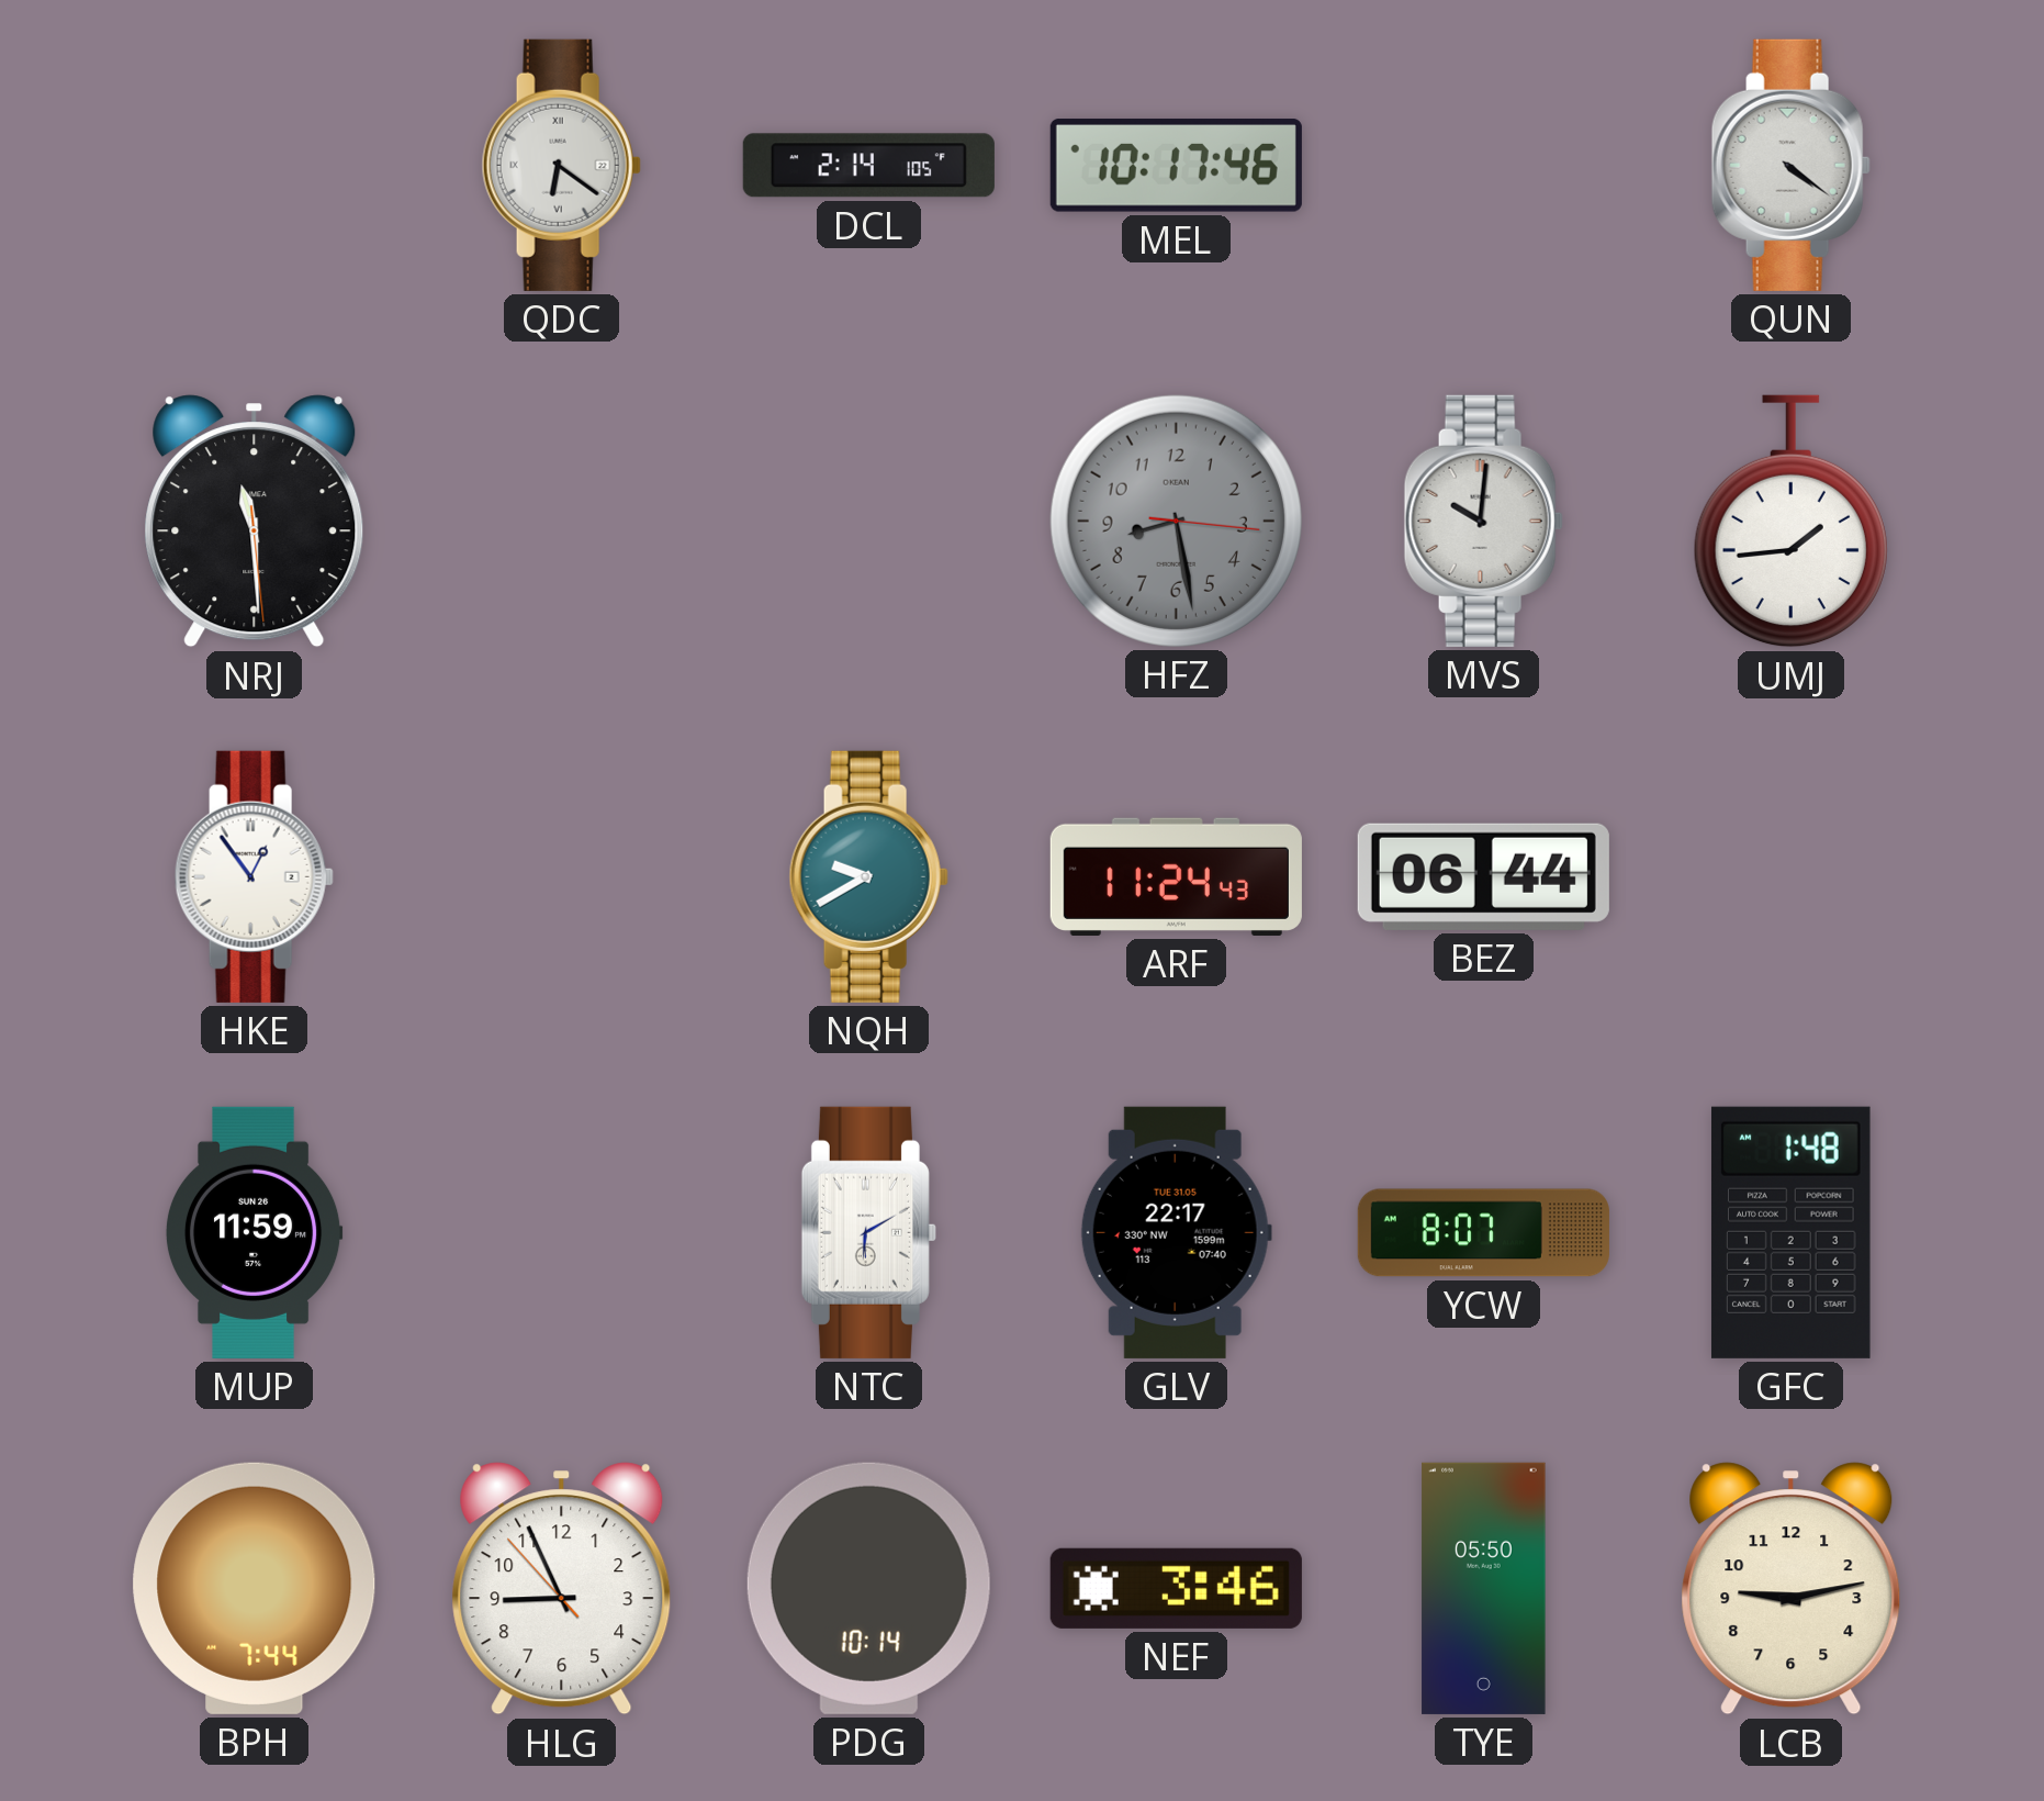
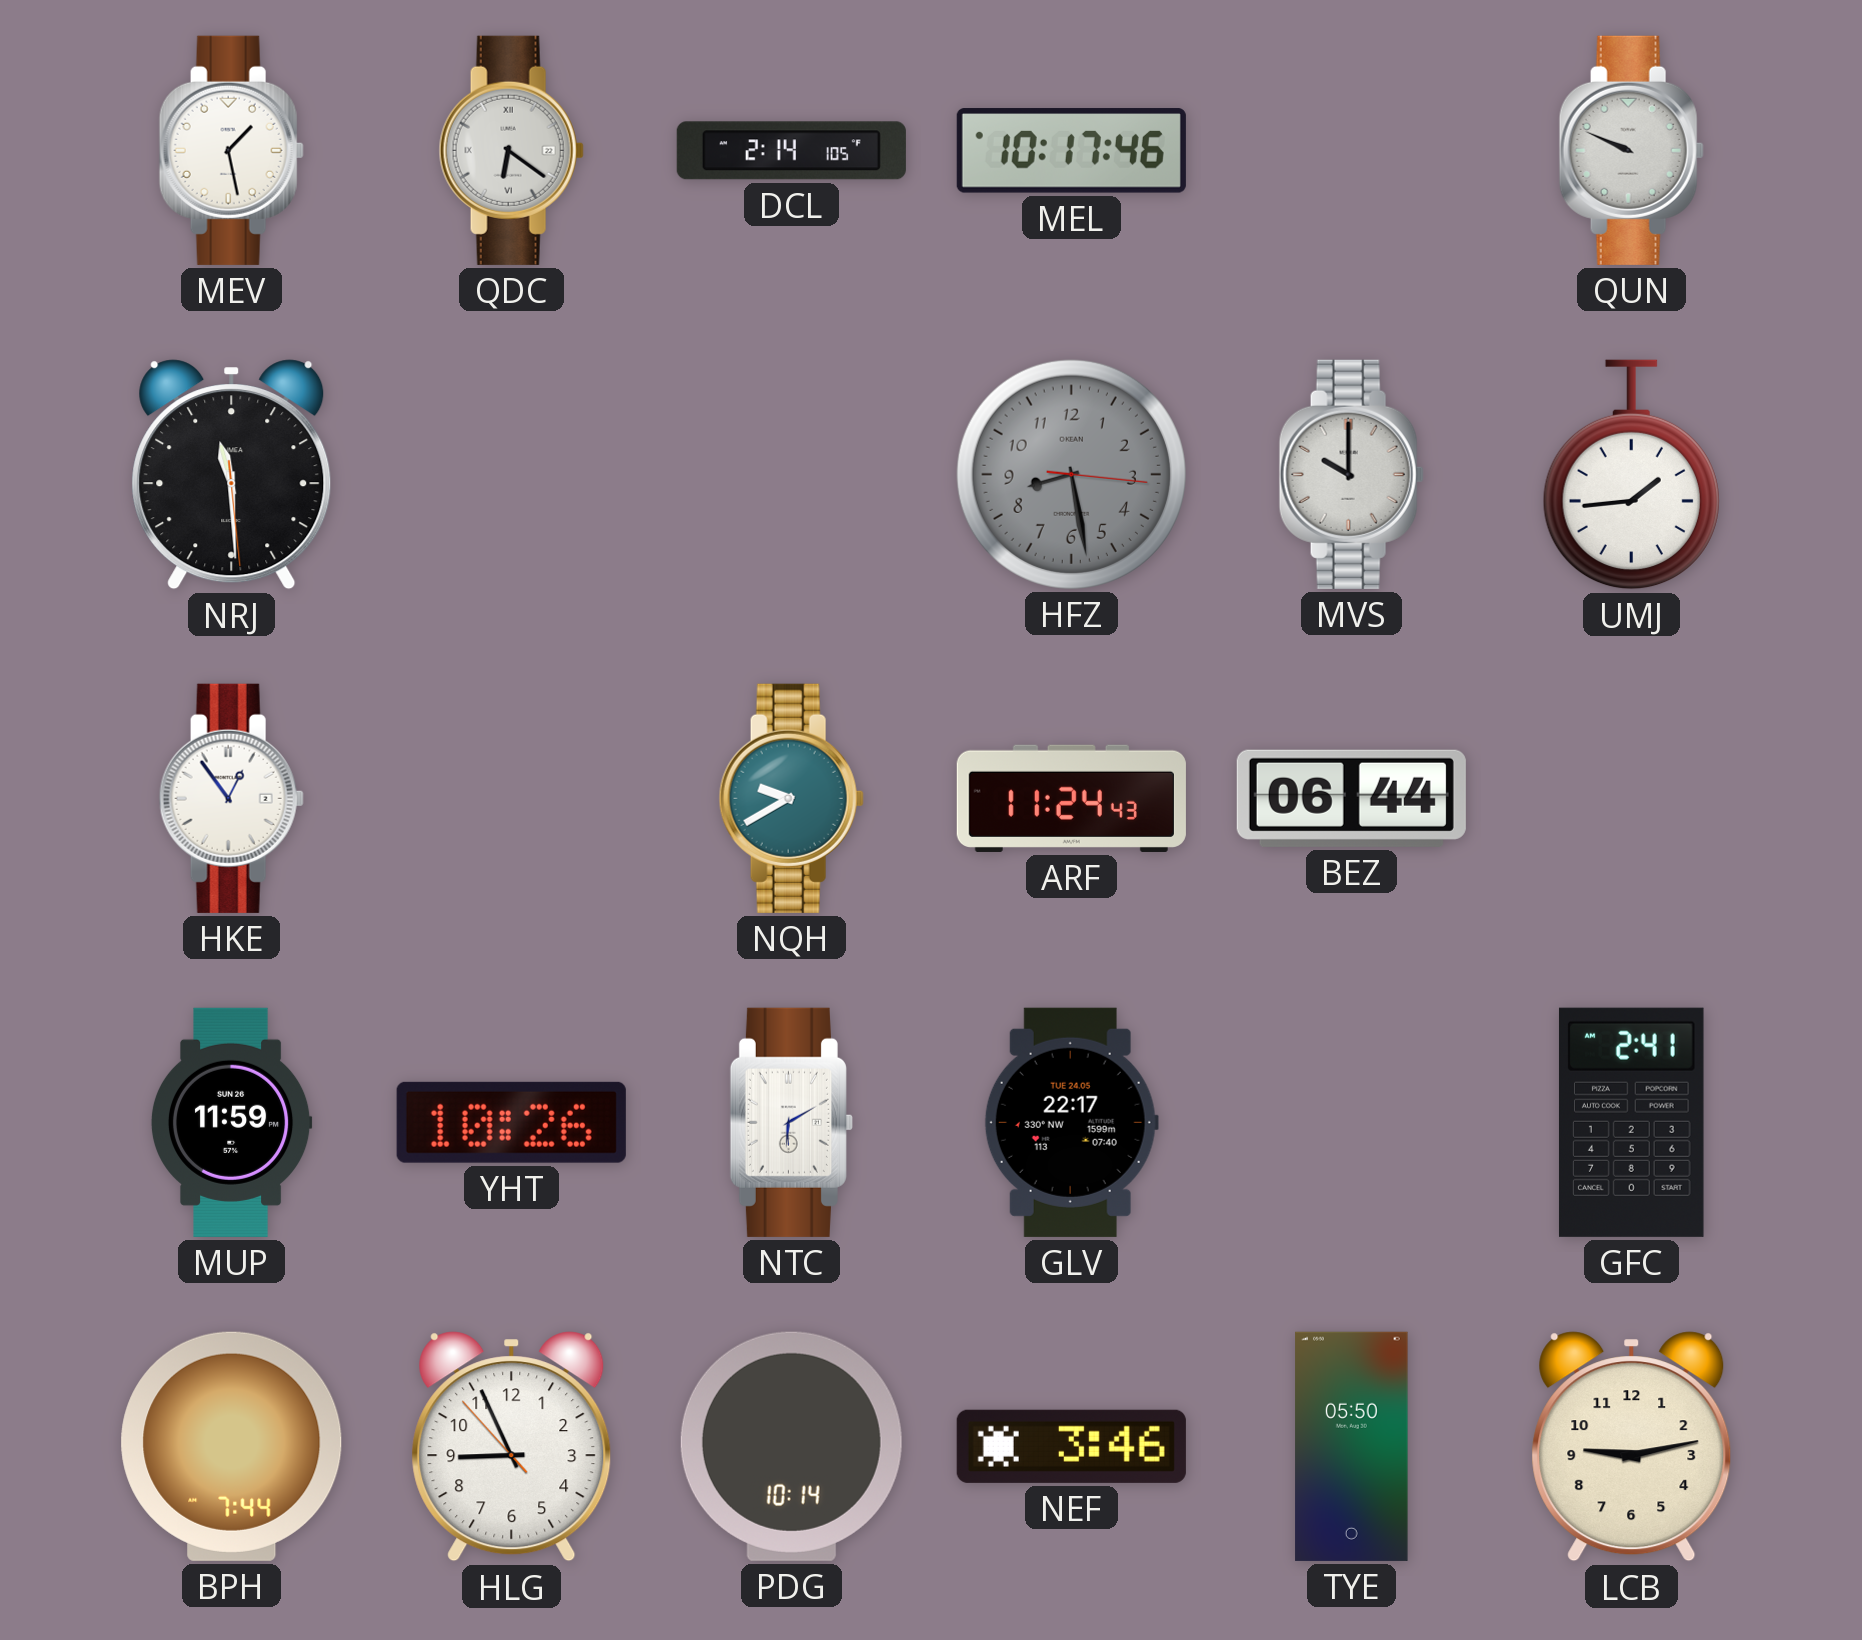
MEV: none -> 1:28 (231, 150)
QUN: 4:21 -> 9:49 (1631, 150)
MVS: 10:01 -> 10:00 (1351, 474)
YHT: none -> 10:26 (511, 1122)
GLV date: TUE 31.05 -> TUE 24.05 (1071, 1122)
YCW: 8:07 -> none (1483, 1233)
GFC: 1:48 -> 2:41 (1632, 1122)
